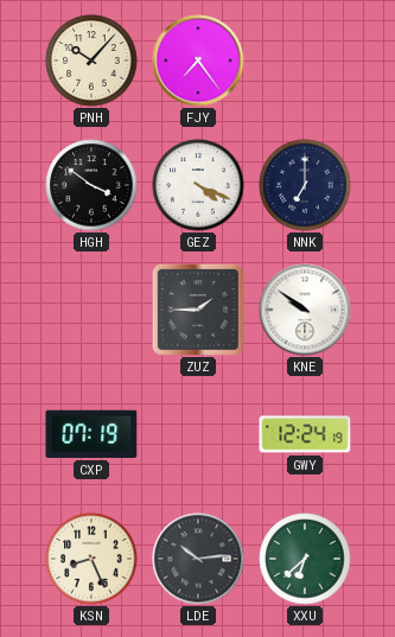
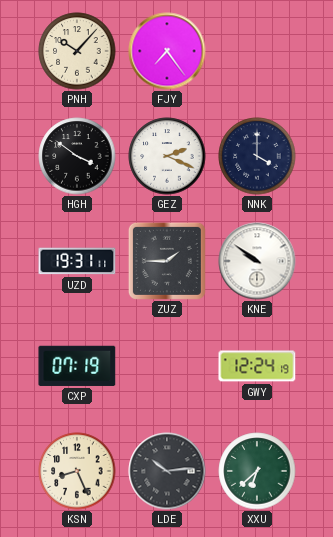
GEZ: 4:19 -> 2:19 (167, 156)
NNK: 7:00 -> 4:00 (257, 156)
UZD: none -> 19:31 (77, 261)
